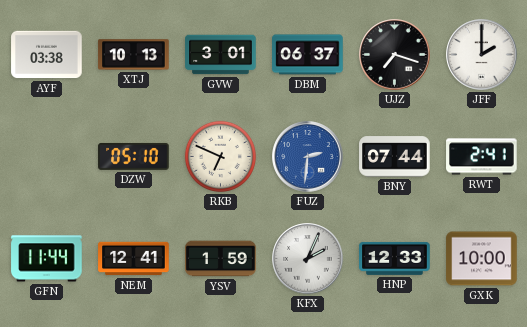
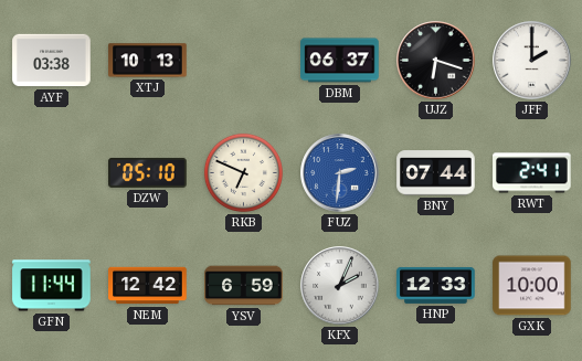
GVW: 3:01 -> none (221, 55)
UJZ: 7:18 -> 6:18 (436, 61)
NEM: 12:41 -> 12:42 (148, 286)
YSV: 1:59 -> 6:59 (244, 286)
